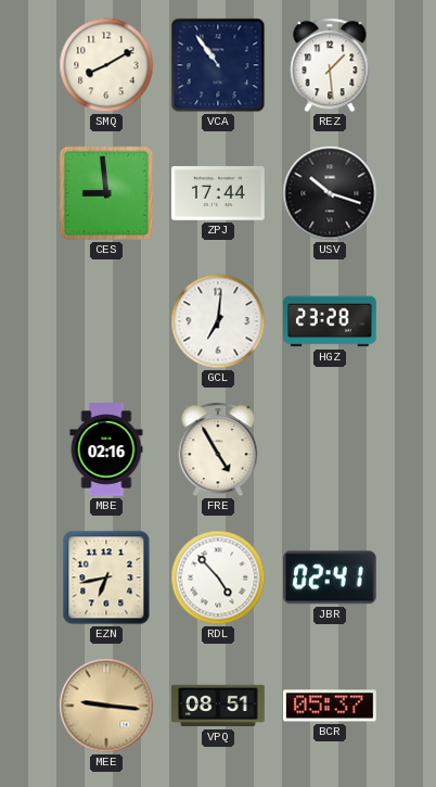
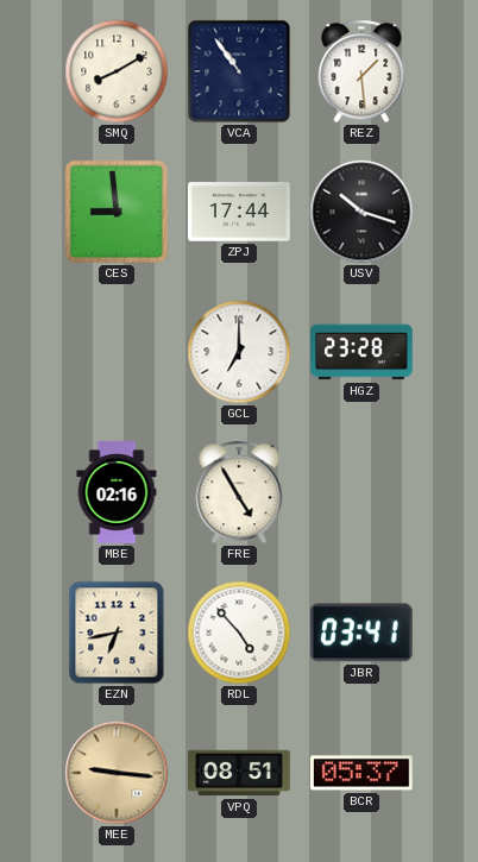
GCL: 7:01 -> 7:00 (239, 352)
JBR: 02:41 -> 03:41 (361, 633)
